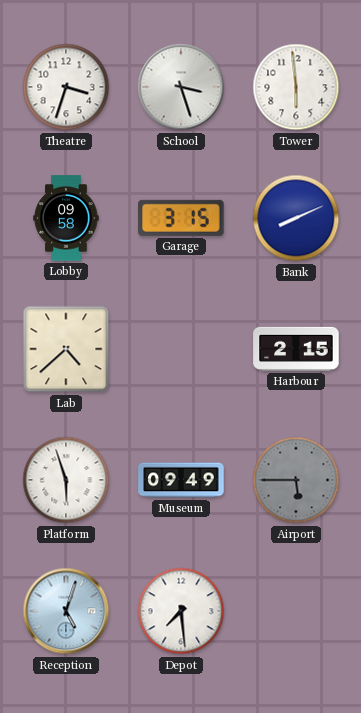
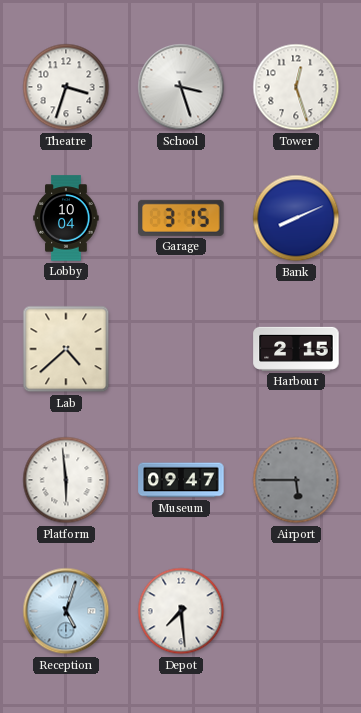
Tower: 5:59 -> 12:27 (296, 87)
Lobby: 09:58 -> 10:04 (66, 218)
Platform: 5:57 -> 5:59 (66, 480)
Museum: 09:49 -> 09:47 (181, 480)
